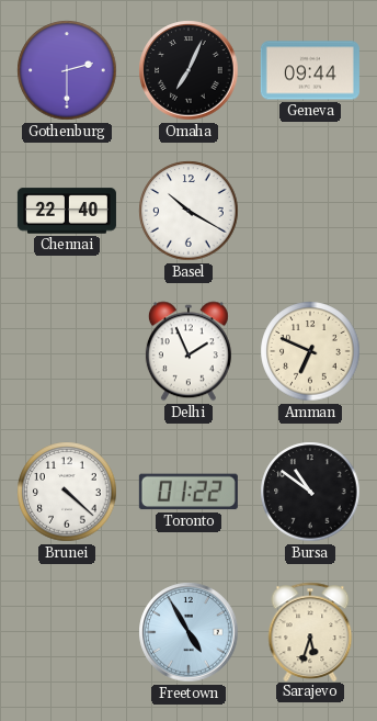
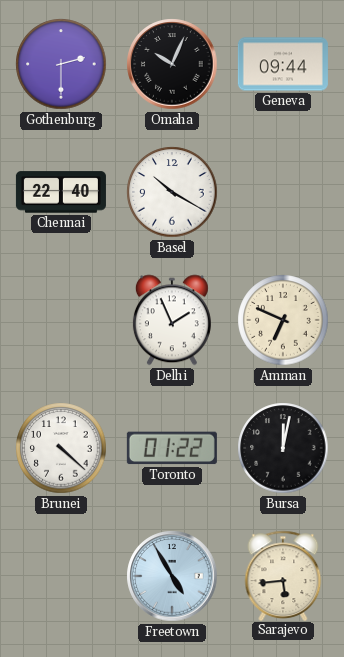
Omaha: 7:04 -> 10:04 (172, 64)
Bursa: 10:51 -> 12:02 (283, 448)
Sarajevo: 5:33 -> 5:44 (283, 575)
